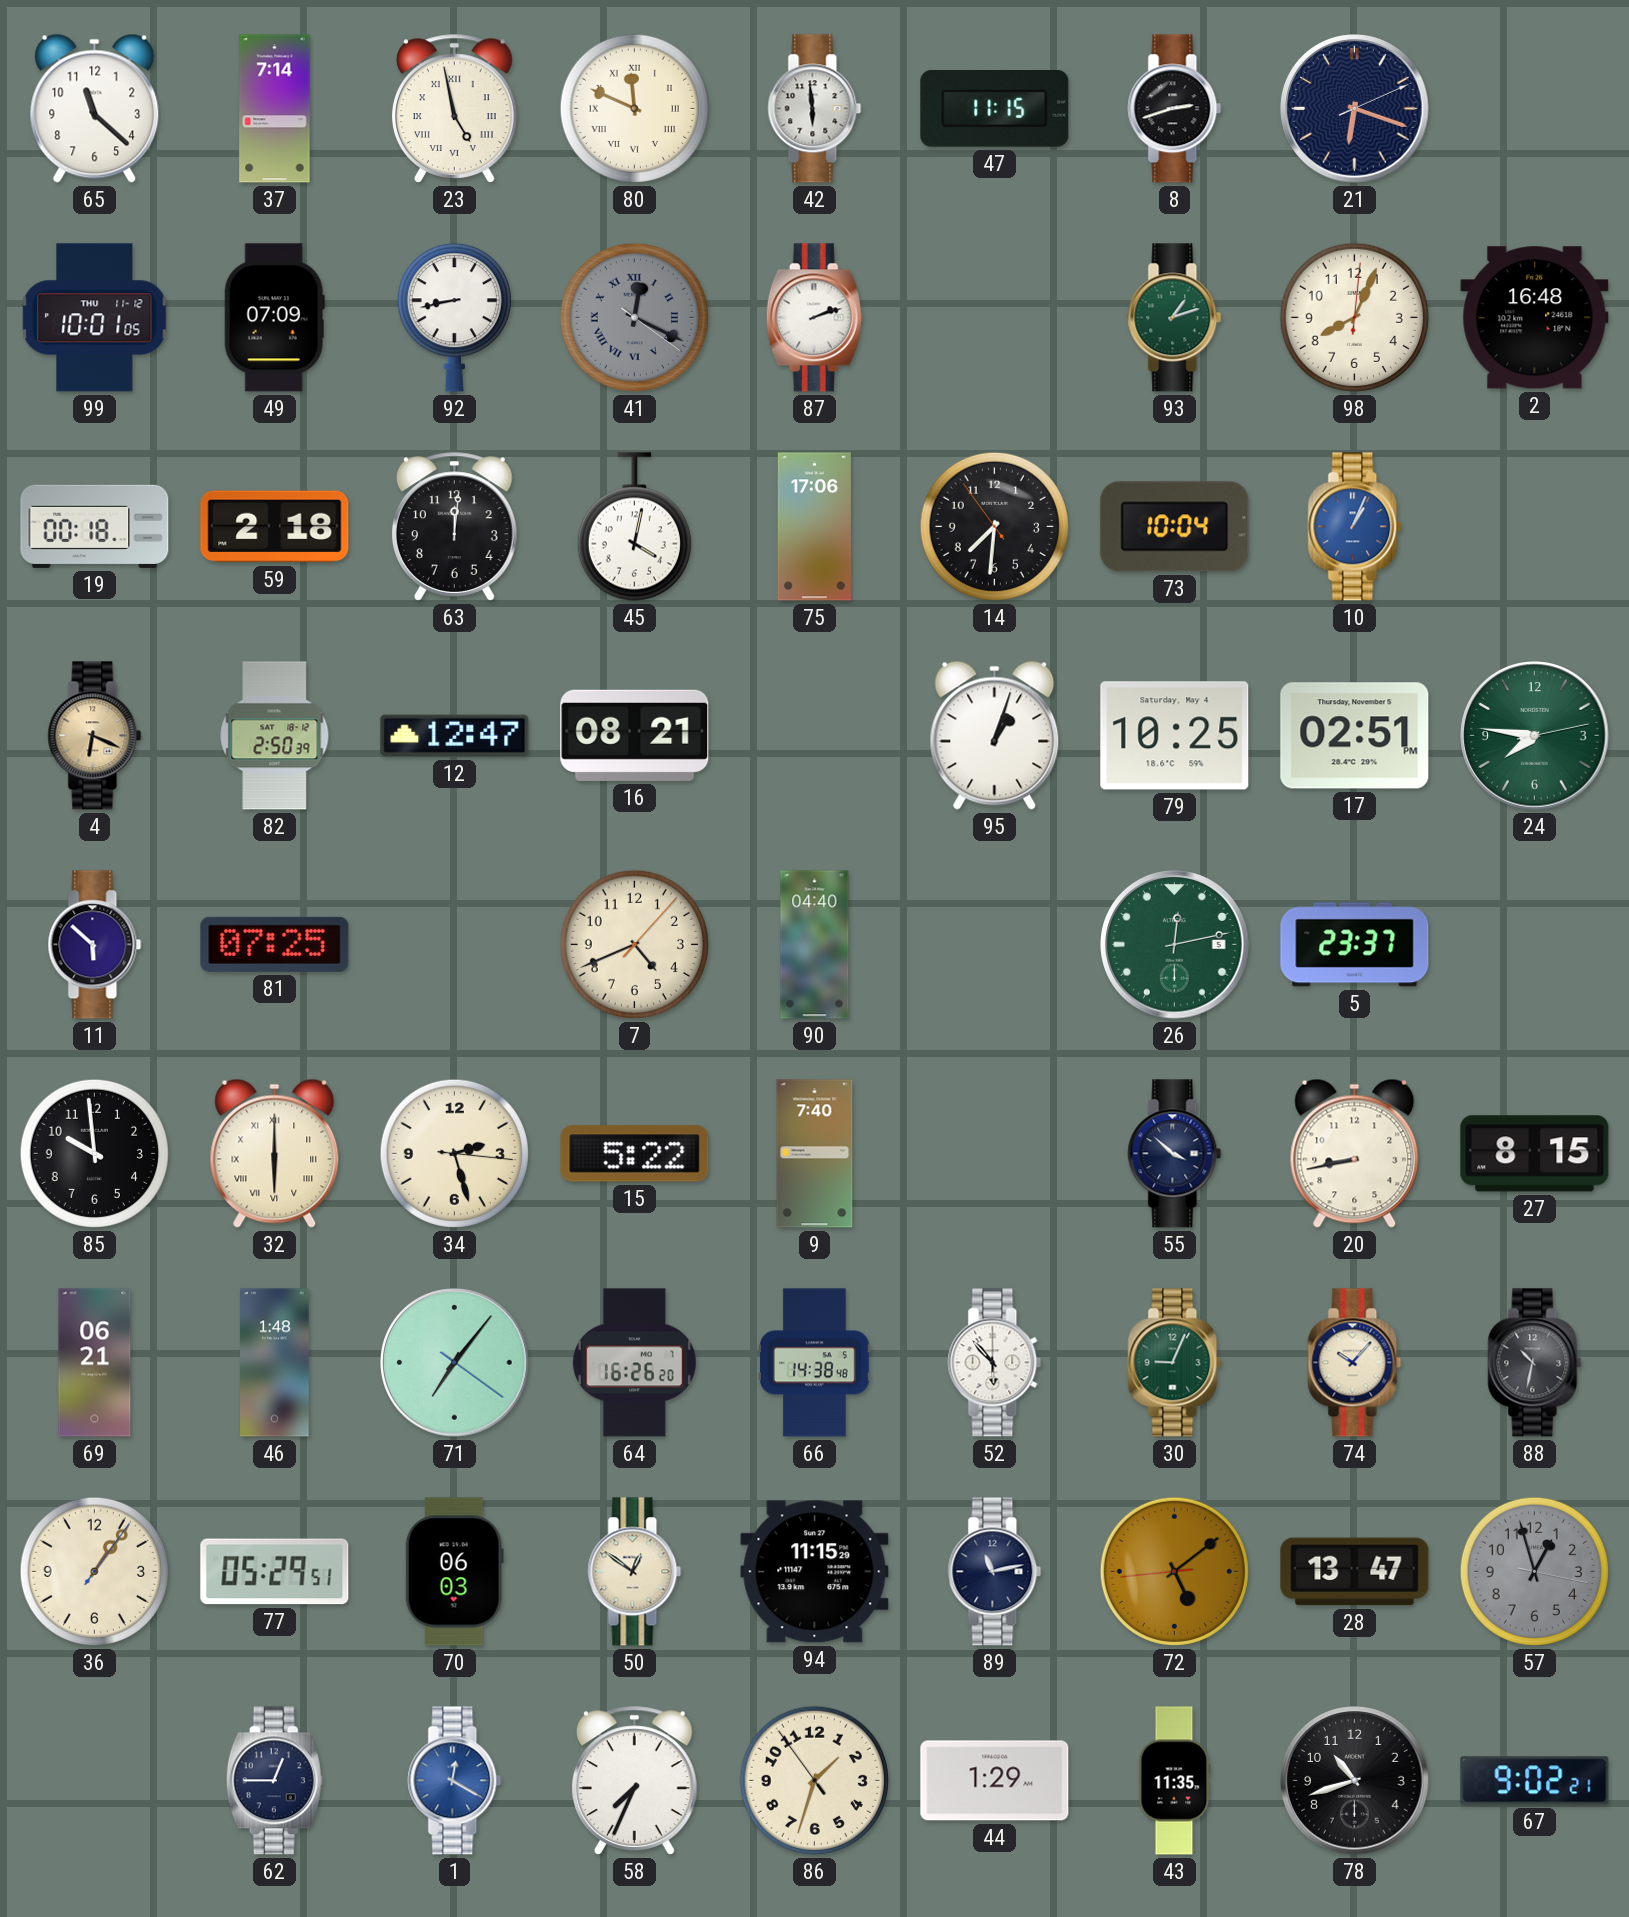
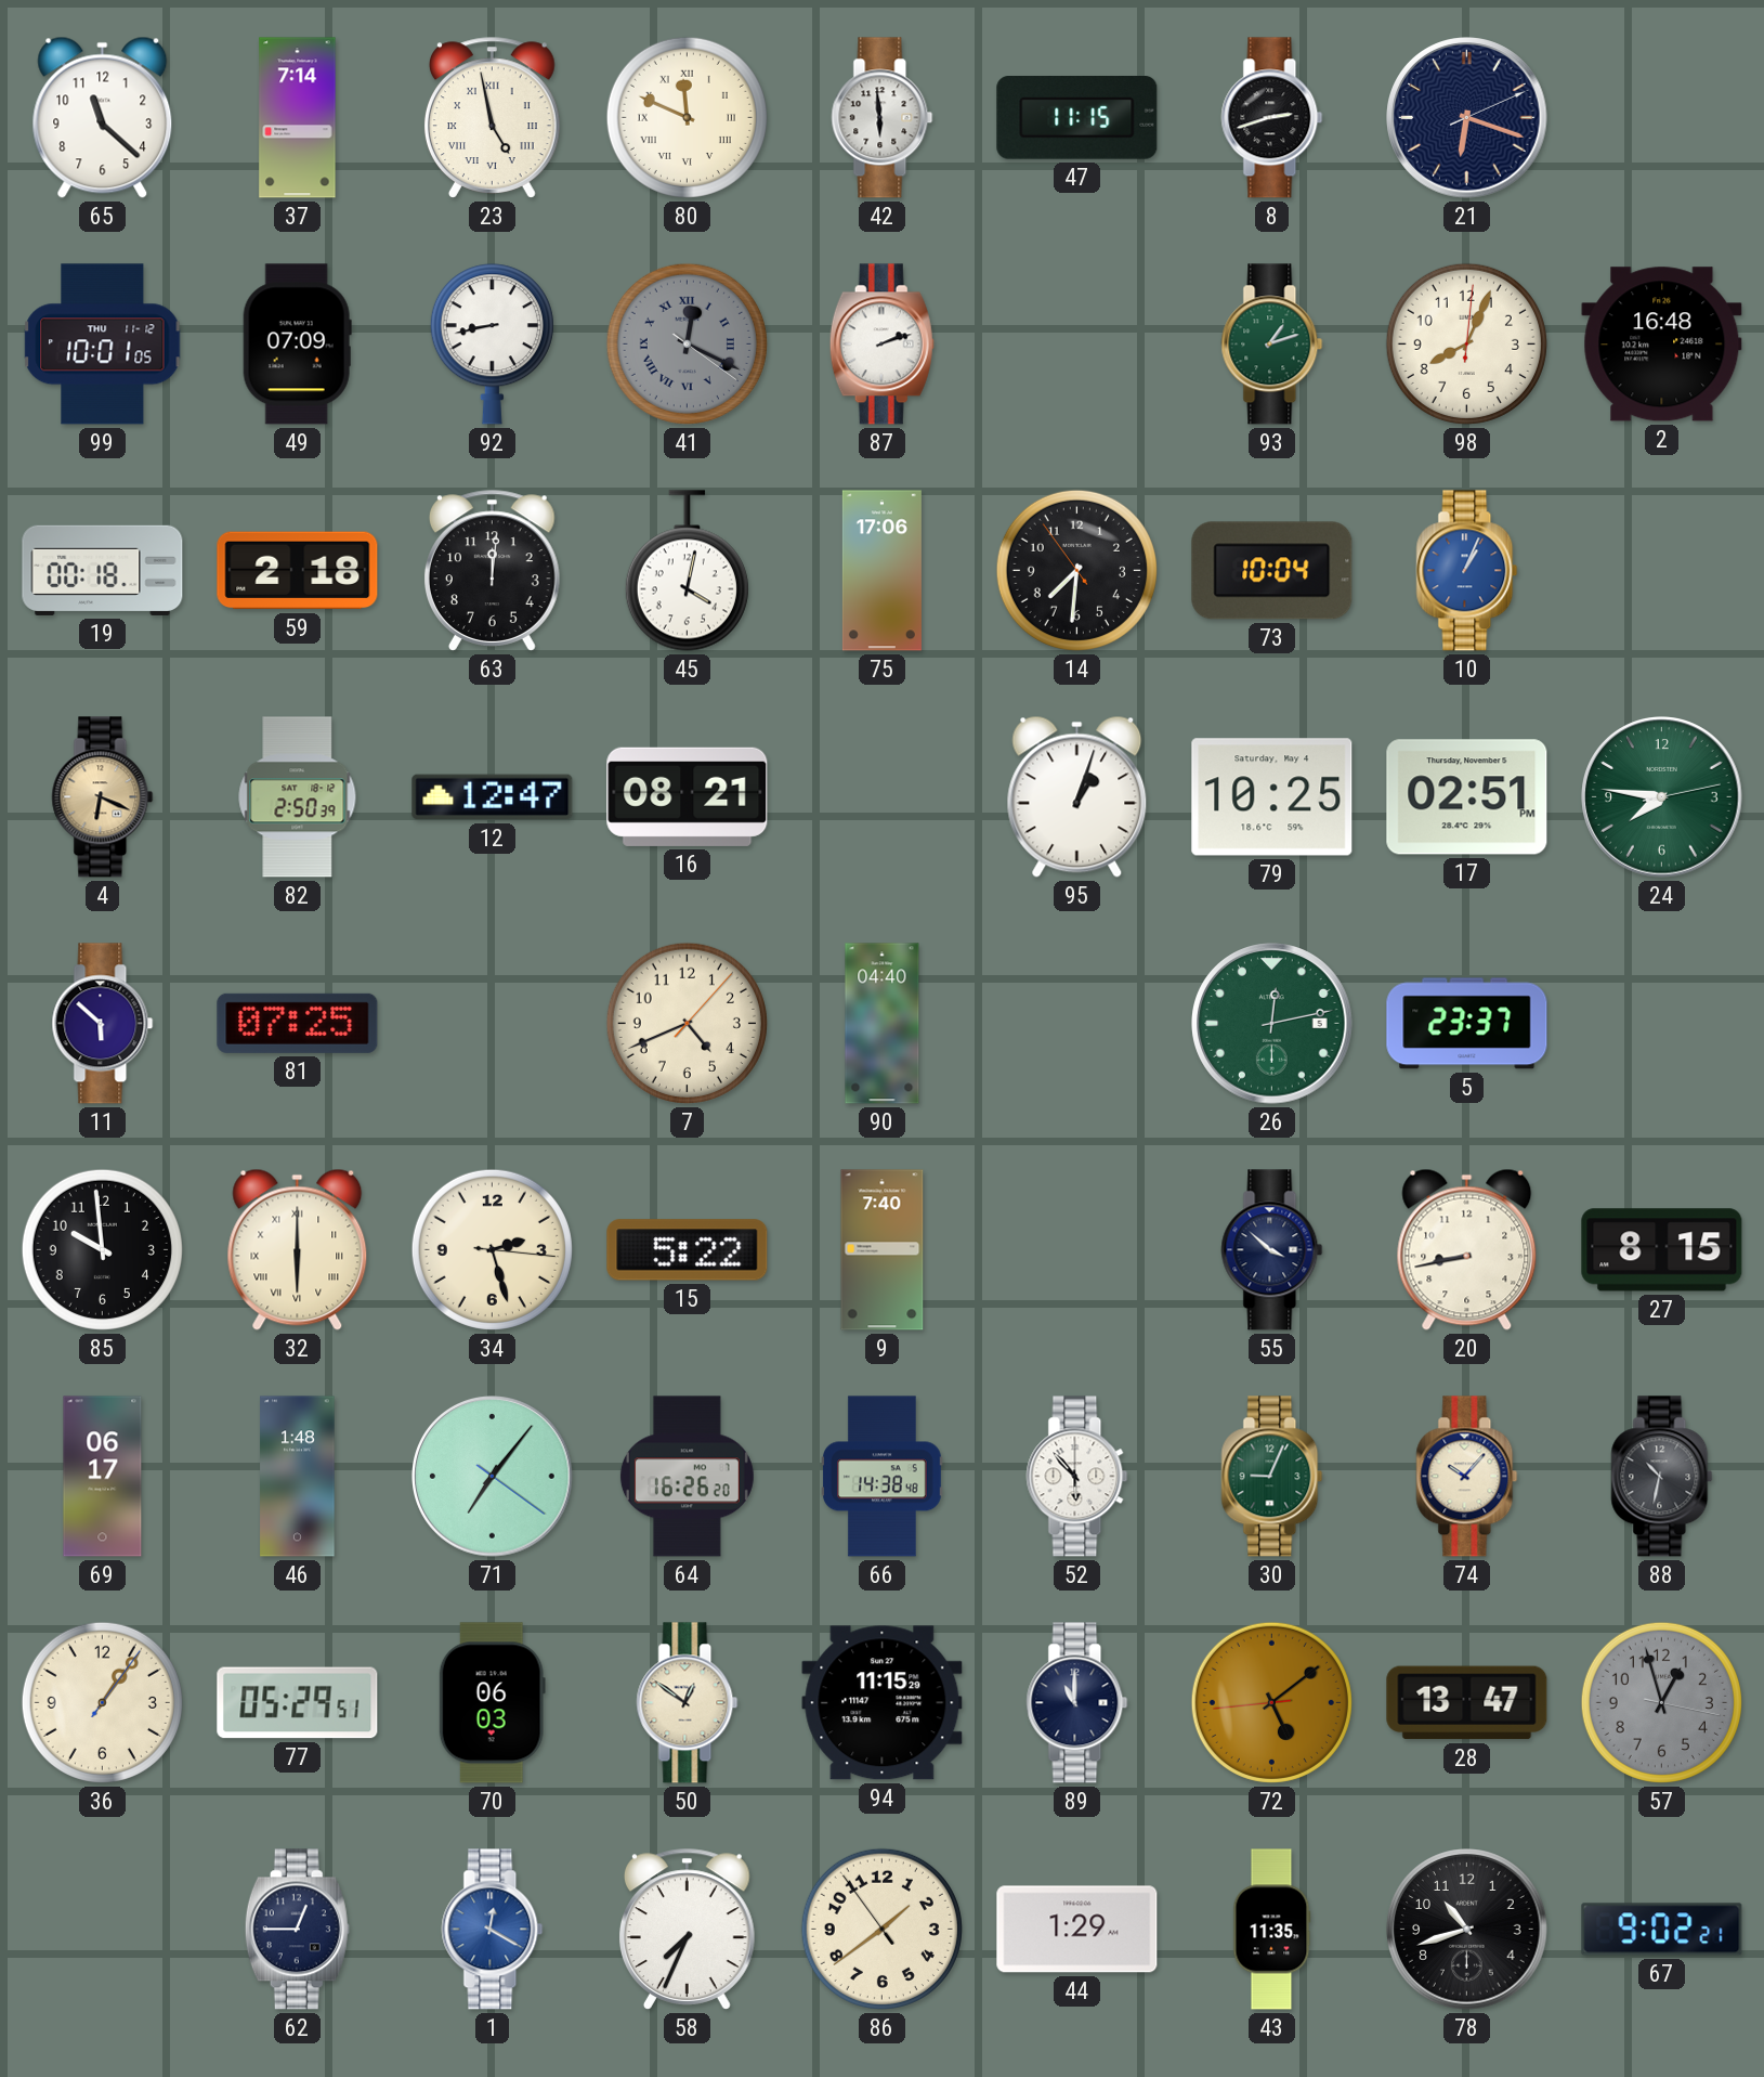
69: 06:21 -> 06:17 (103, 1477)
89: 11:13 -> 11:00 (1077, 1703)
86: 1:32 -> 1:38 (881, 1929)
